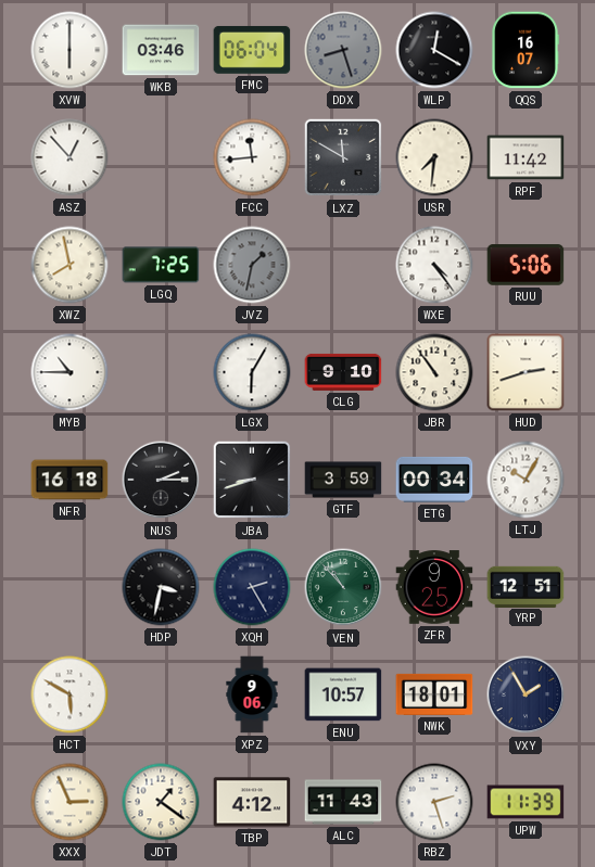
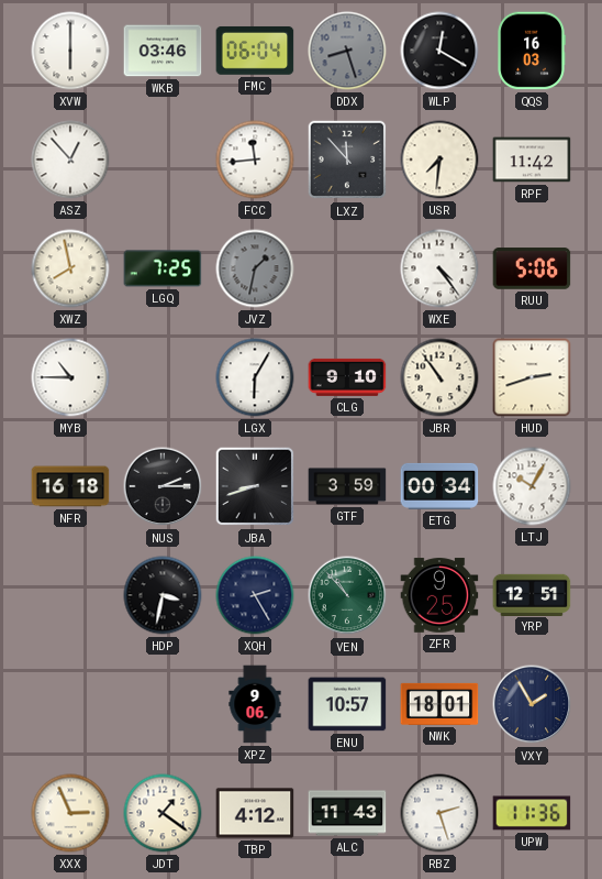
QQS: 16:07 -> 16:03 (532, 51)
LXZ: 11:50 -> 11:53 (347, 160)
HCT: 5:50 -> none (69, 694)
UPW: 11:39 -> 11:36 (532, 813)
